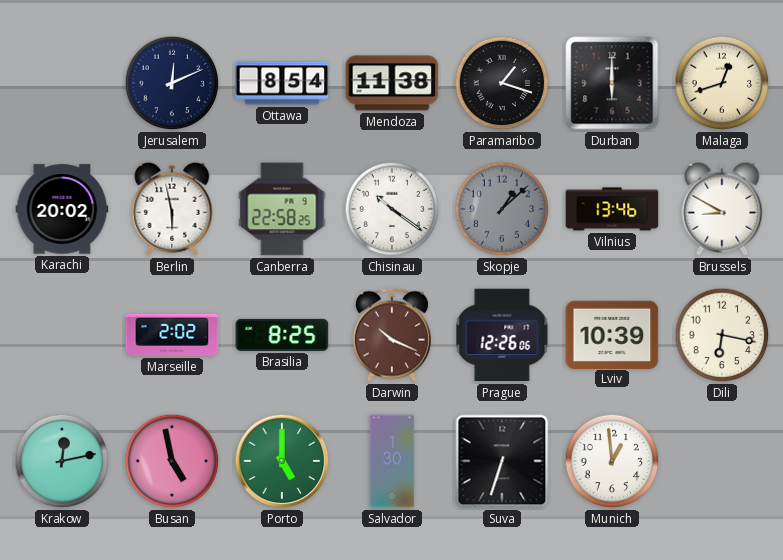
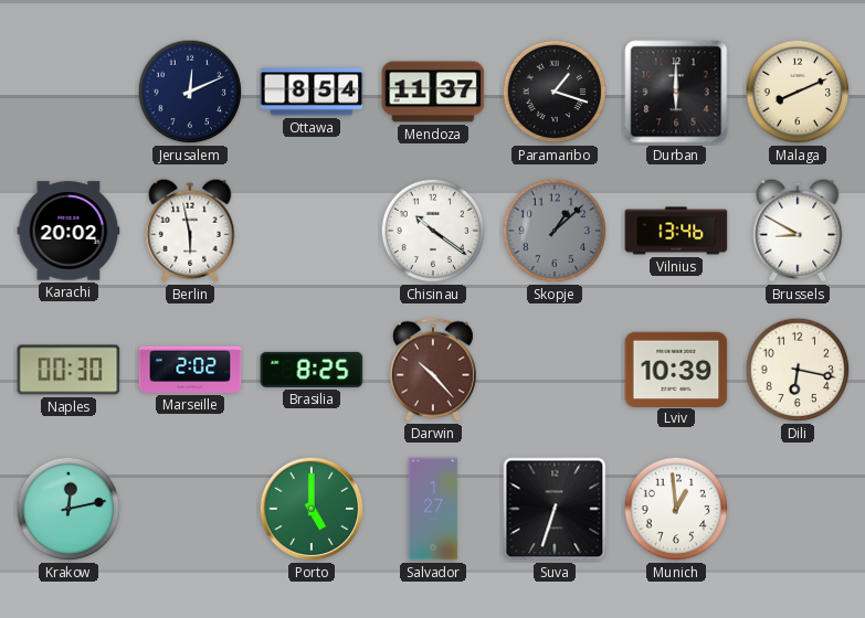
Mendoza: 11:38 -> 11:37 (433, 92)
Malaga: 12:42 -> 8:11 (798, 92)
Canberra: 22:58 -> none (282, 209)
Naples: none -> 00:30 (68, 370)
Darwin: 10:19 -> 10:23 (433, 370)
Prague: 12:26 -> none (502, 335)
Busan: 4:58 -> none (172, 461)
Salvador: 1:30 -> 1:27 (433, 509)
